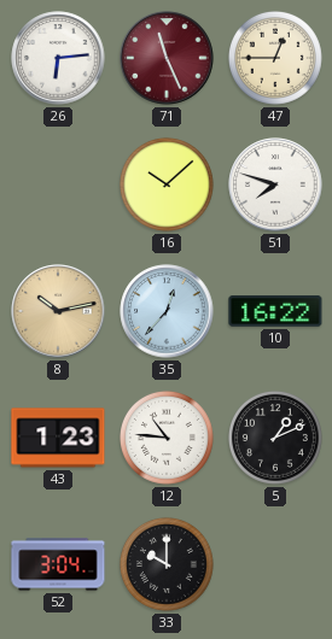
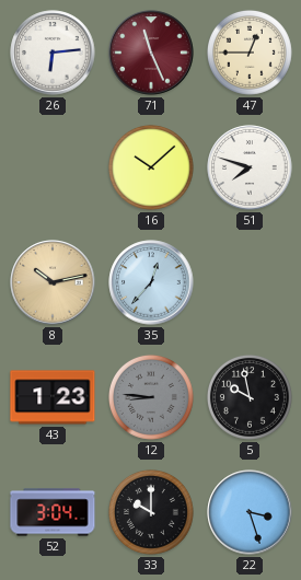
10: 16:22 -> none (275, 311)
12: 10:46 -> 8:46 (151, 397)
12 dial: white -> grey (151, 397)
5: 1:11 -> 9:58 (250, 397)
22: none -> 3:27 (250, 512)
